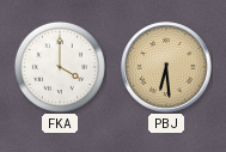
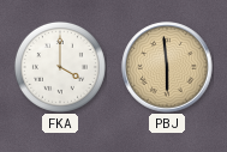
PBJ: 6:29 -> 5:59 (167, 67)
